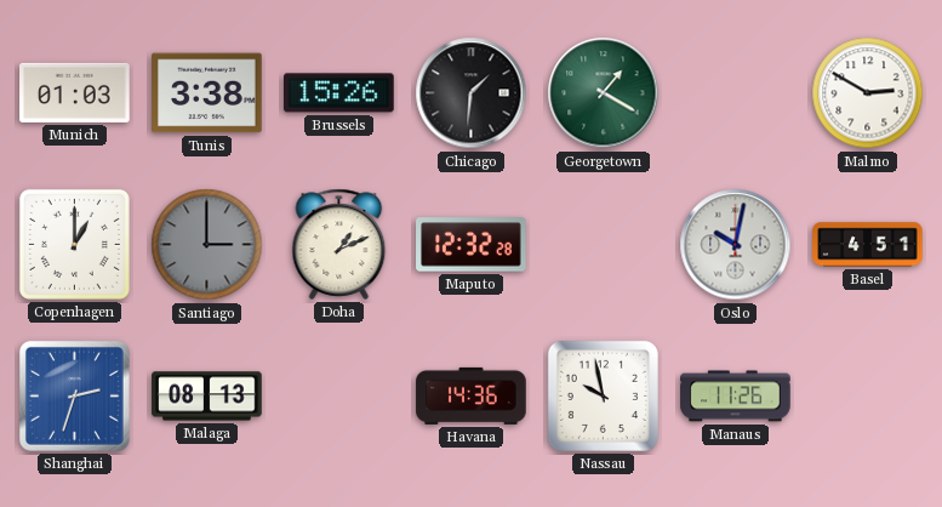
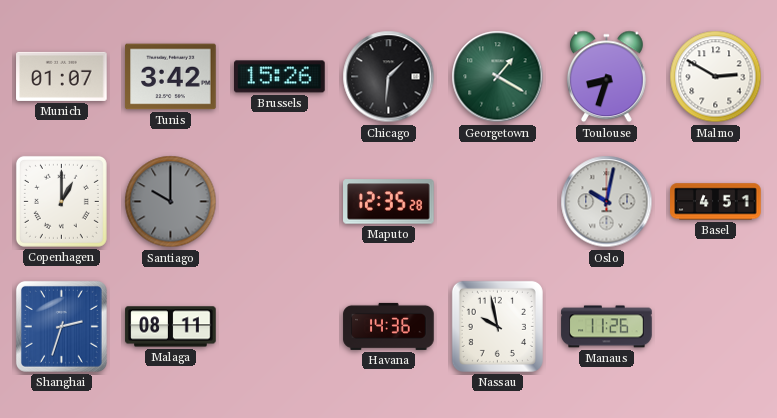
Munich: 01:03 -> 01:07 (62, 76)
Tunis: 3:38 -> 3:42 (171, 77)
Toulouse: none -> 8:33 (606, 77)
Santiago: 3:00 -> 10:00 (171, 202)
Doha: 1:11 -> none (339, 244)
Maputo: 12:32 -> 12:35 (389, 202)
Malaga: 08:13 -> 08:11 (171, 327)
